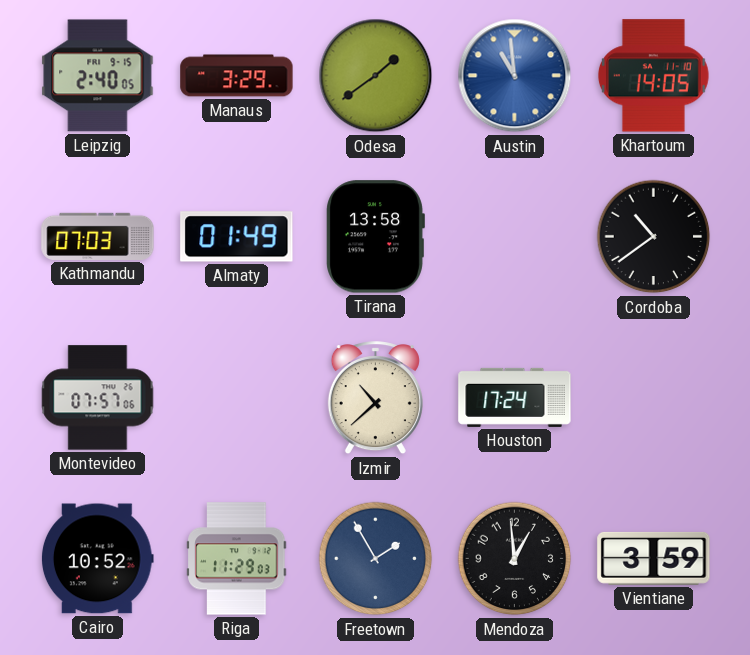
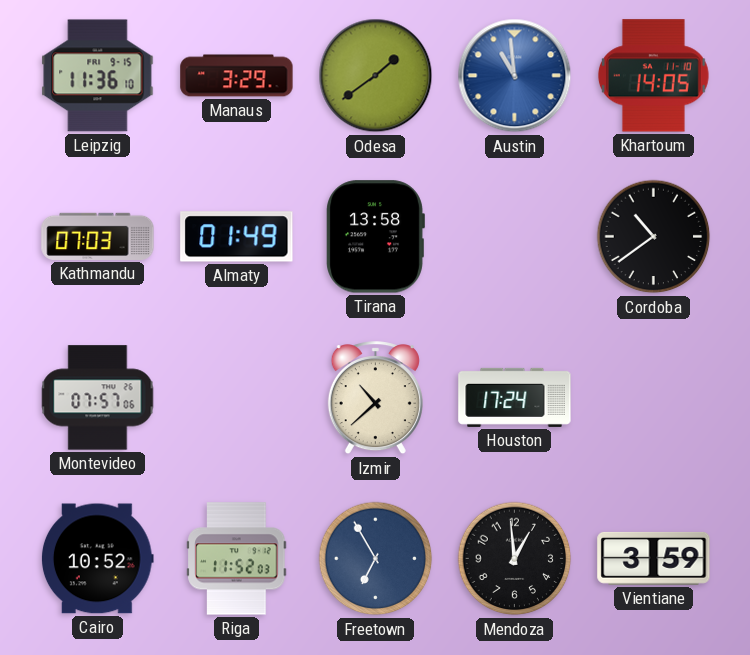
Leipzig: 2:40 -> 11:36 (98, 76)
Riga: 11:29 -> 11:52 (237, 559)
Freetown: 1:55 -> 6:55 (376, 559)
